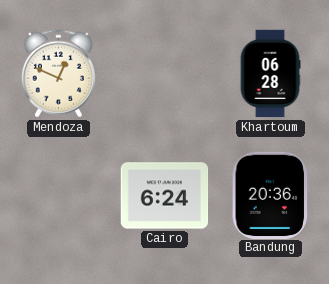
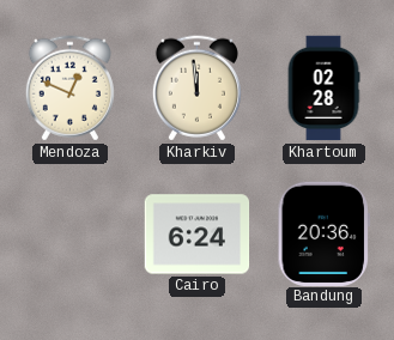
Kharkiv: none -> 11:59 (196, 89)
Khartoum: 06:28 -> 02:28 (323, 89)
